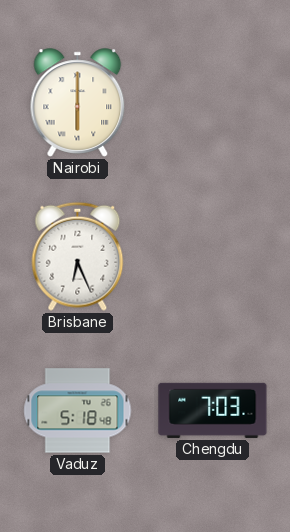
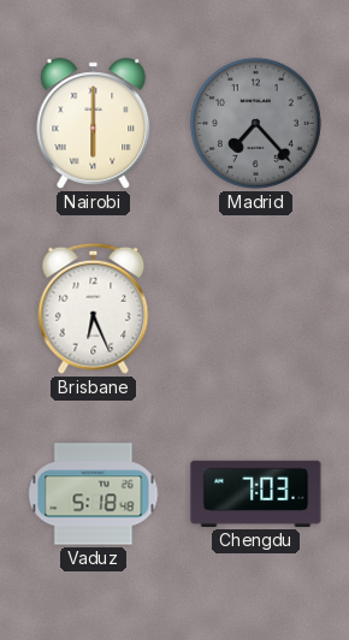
Madrid: none -> 7:23 (255, 123)
